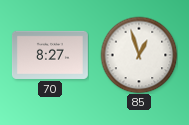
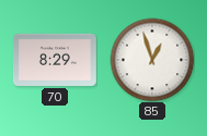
70: 8:27 -> 8:29 (55, 60)
